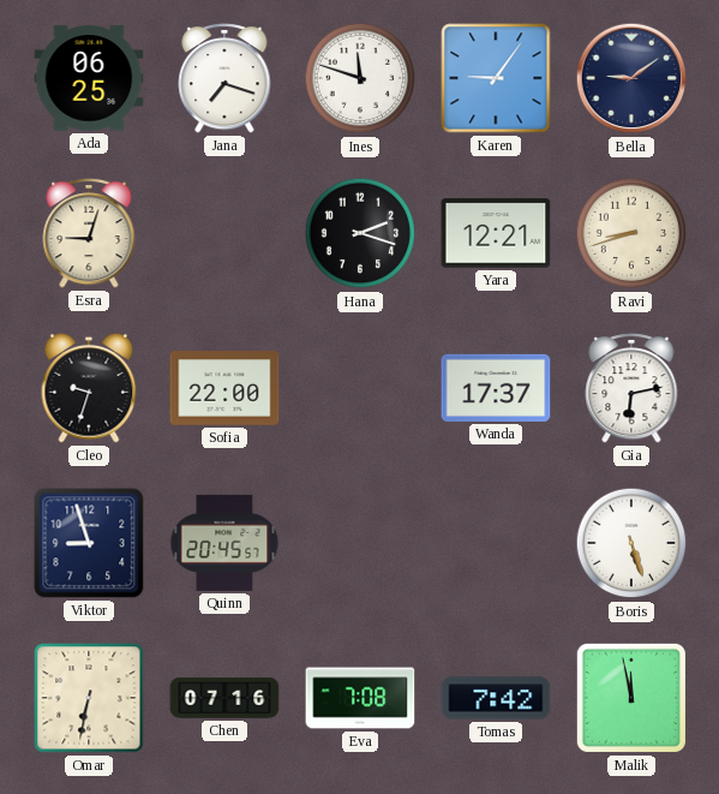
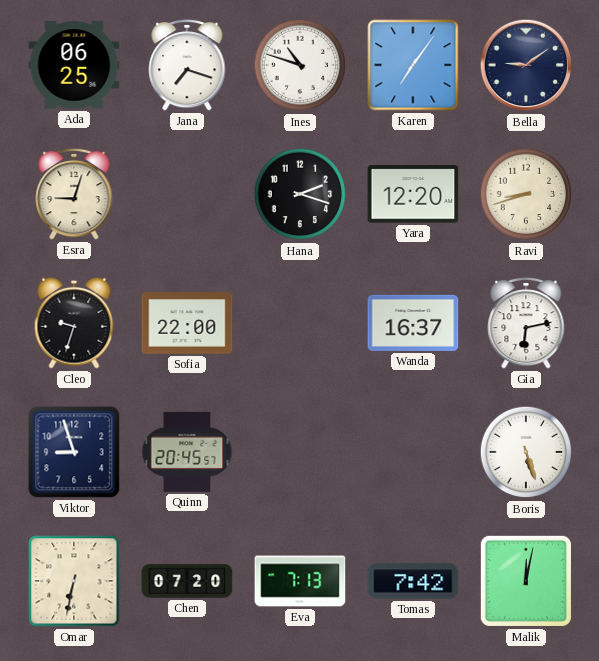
Ines: 11:48 -> 10:48 (300, 65)
Karen: 9:06 -> 7:06 (413, 65)
Yara: 12:21 -> 12:20 (413, 194)
Wanda: 17:37 -> 16:37 (413, 323)
Chen: 07:16 -> 07:20 (187, 581)
Eva: 7:08 -> 7:13 (300, 581)
Malik: 11:58 -> 12:02 (526, 581)
